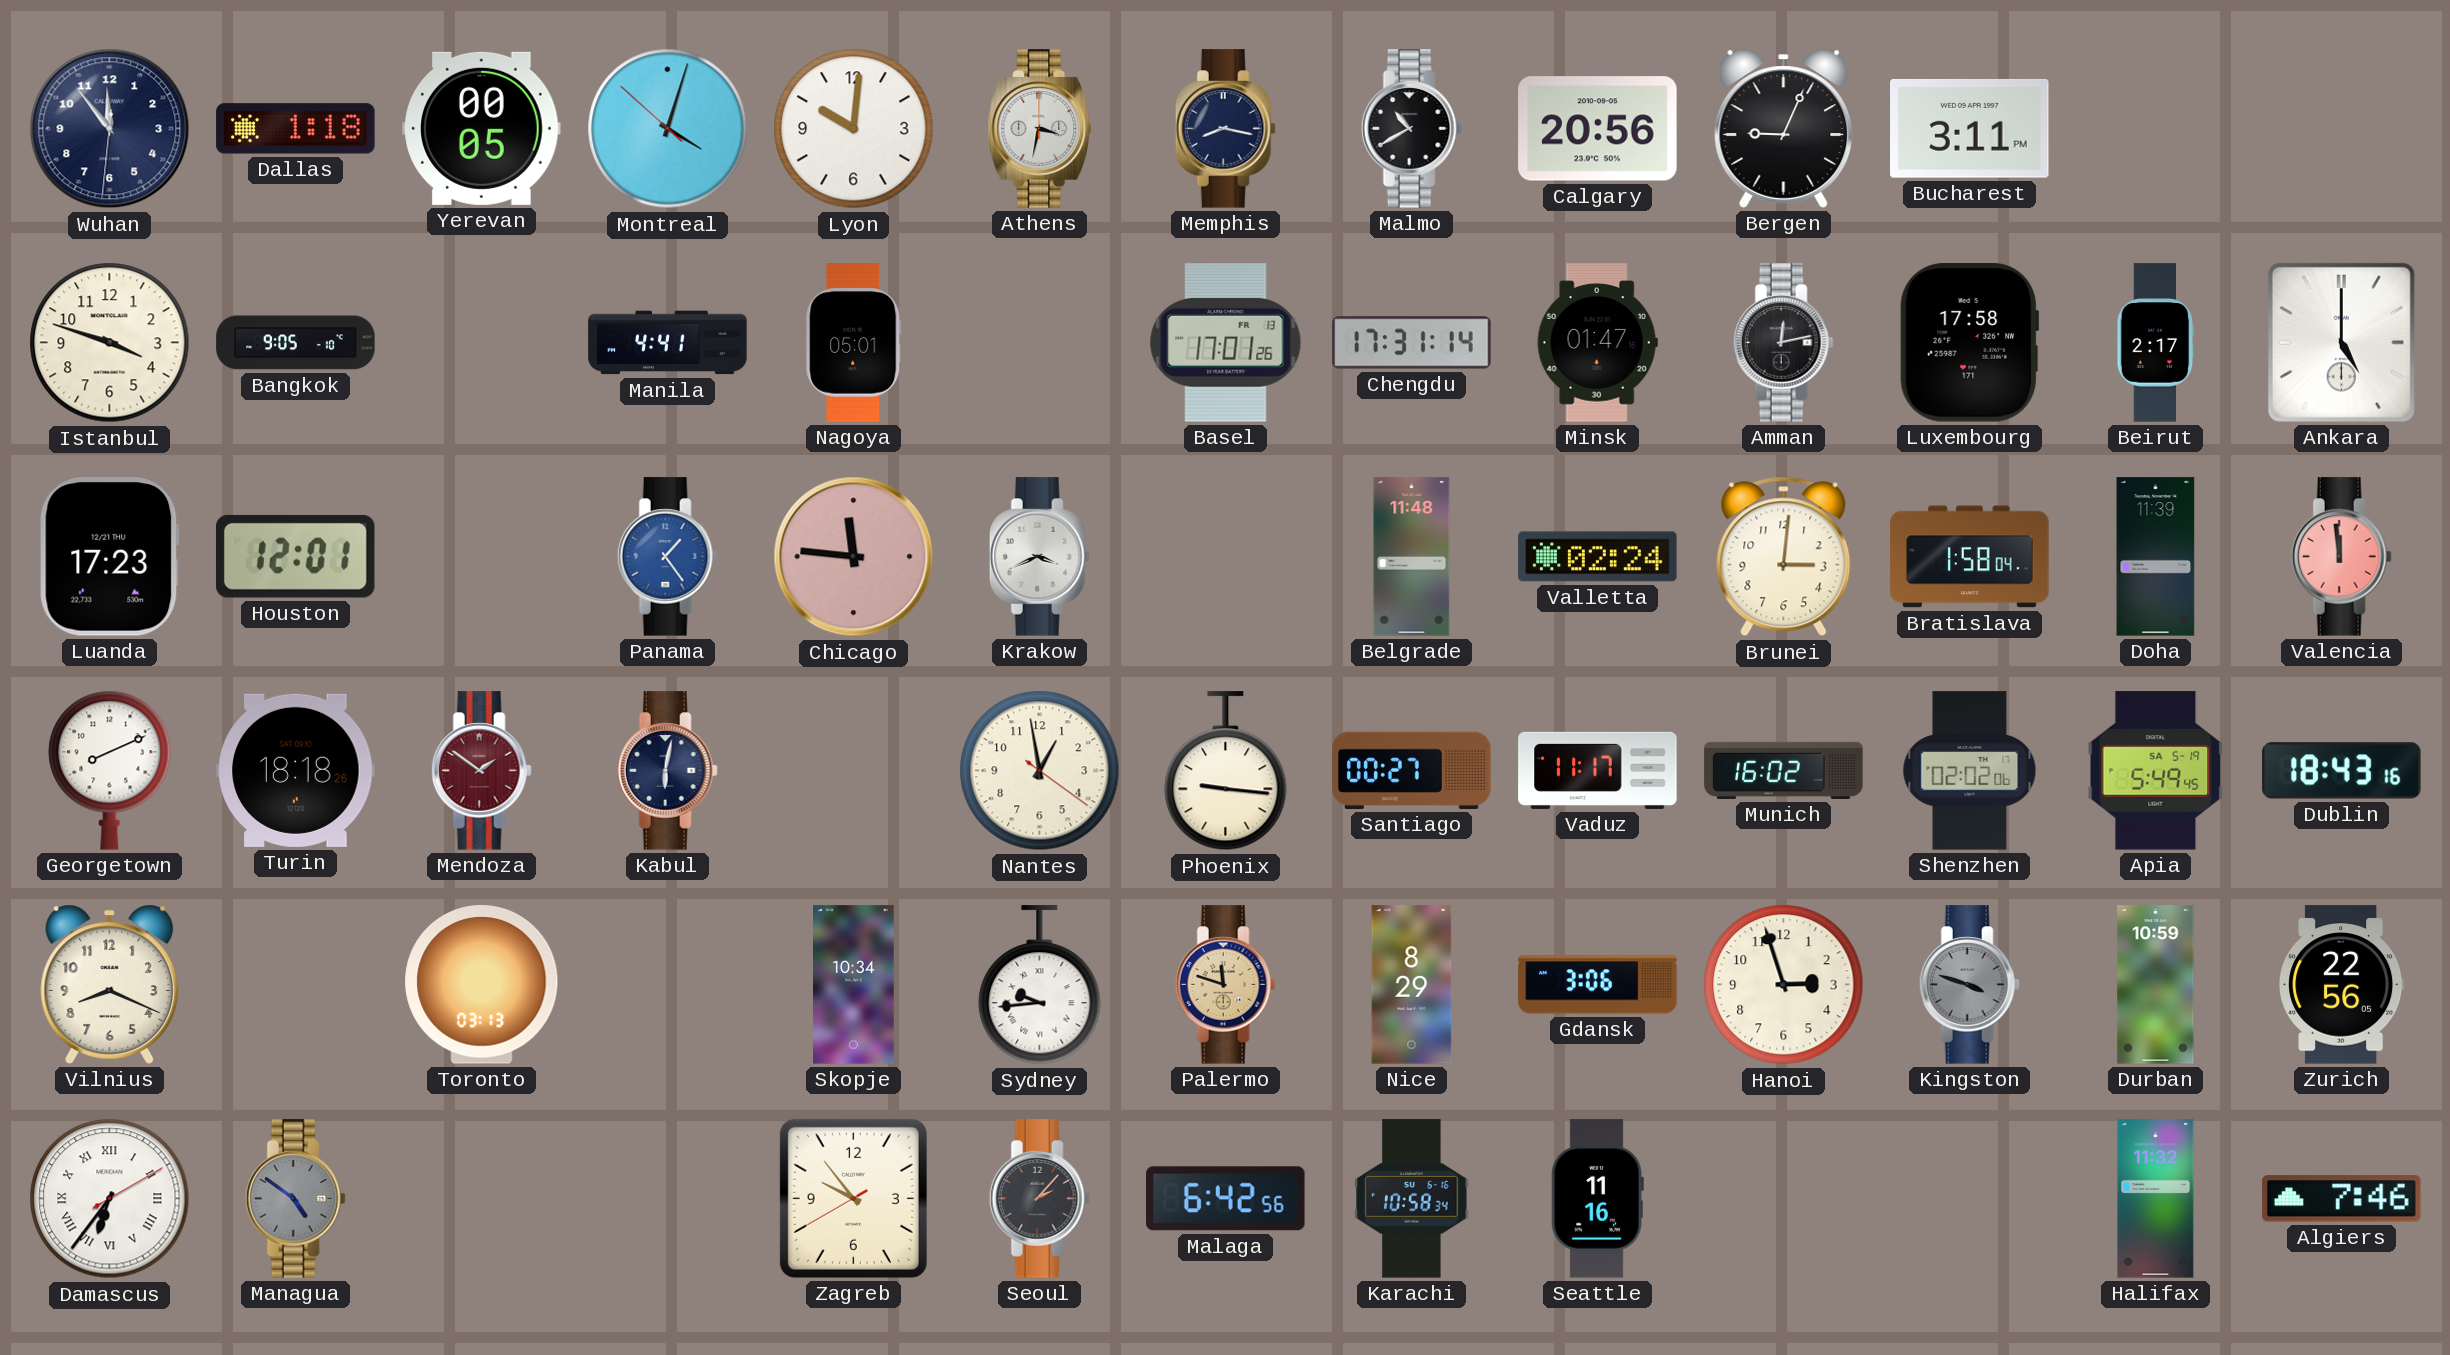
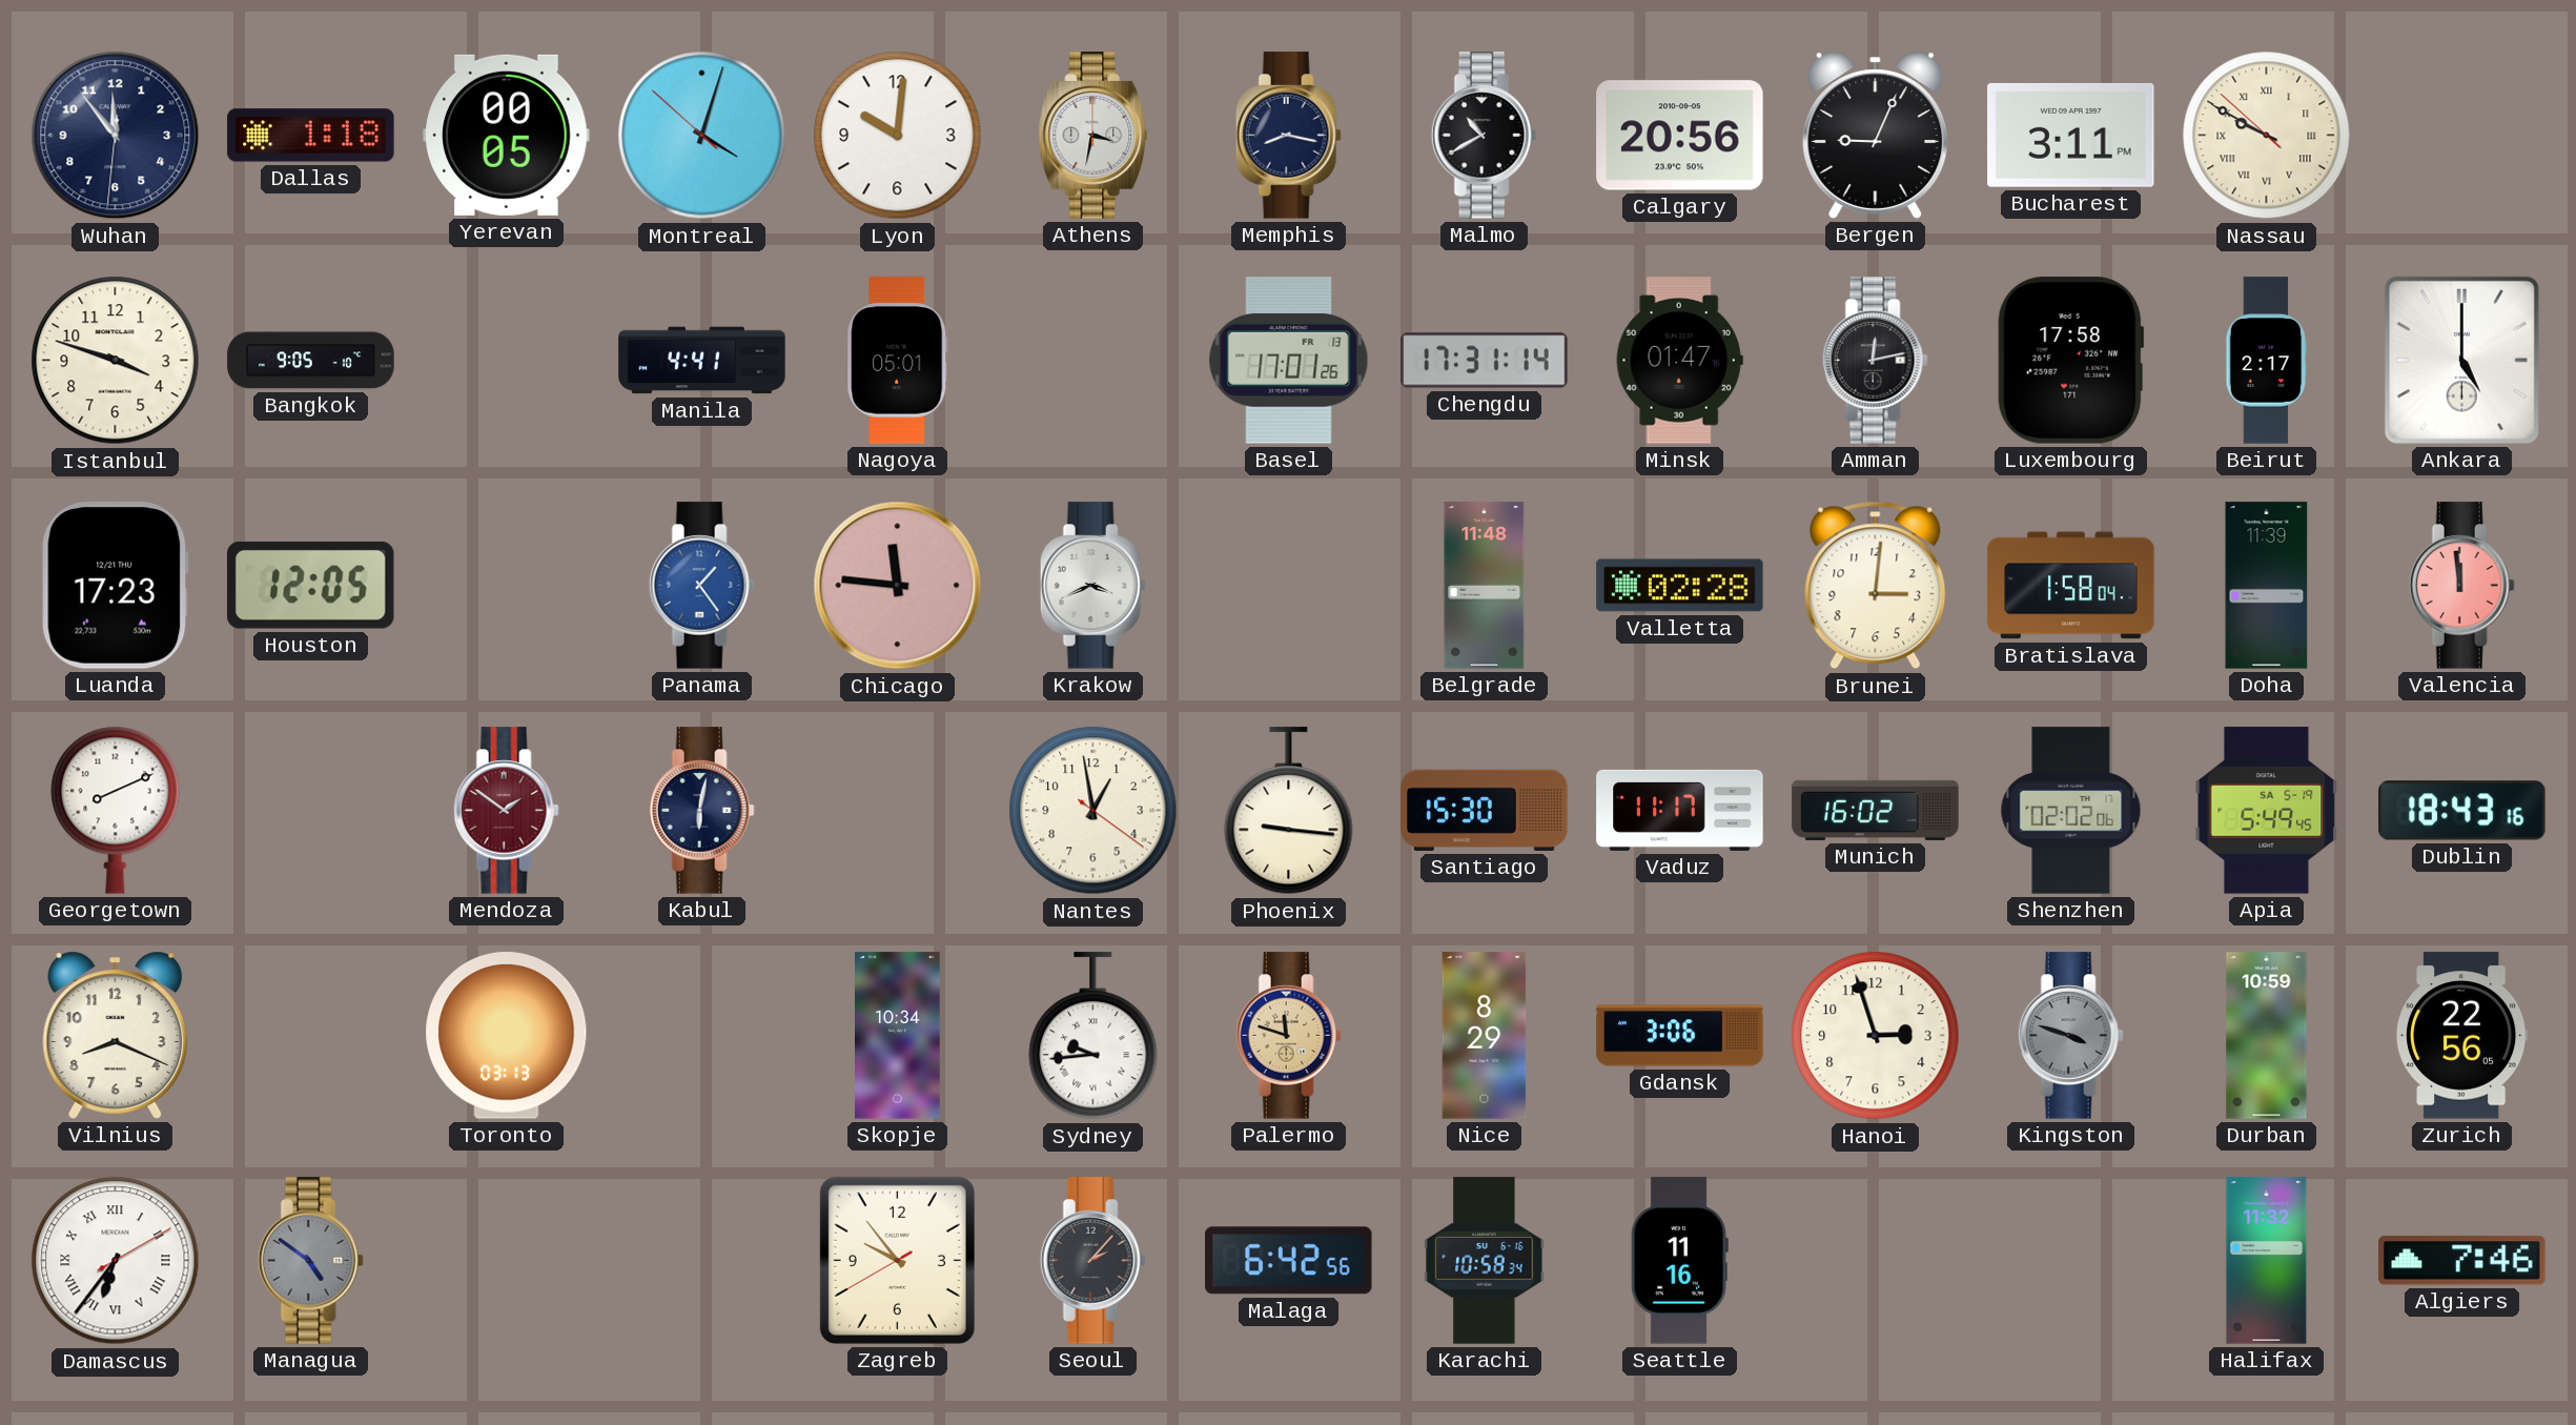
Nassau: none -> 9:49 (2267, 136)
Houston: 12:01 -> 12:05 (310, 585)
Valletta: 02:24 -> 02:28 (1680, 586)
Turin: 18:18 -> none (296, 770)
Santiago: 00:27 -> 15:30 (1485, 810)
